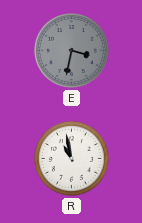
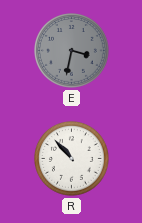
R: 10:58 -> 10:53 (72, 159)
